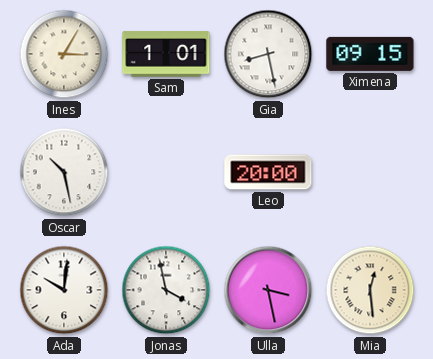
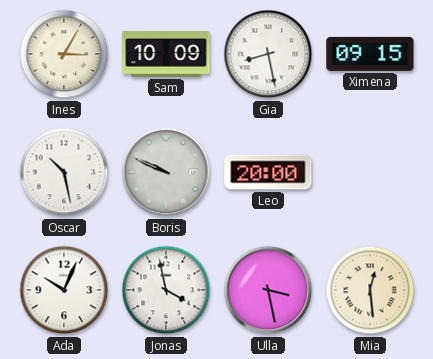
Sam: 1:01 -> 10:09 (166, 54)
Boris: none -> 9:49 (166, 172)
Ada: 10:01 -> 10:04 (64, 290)
